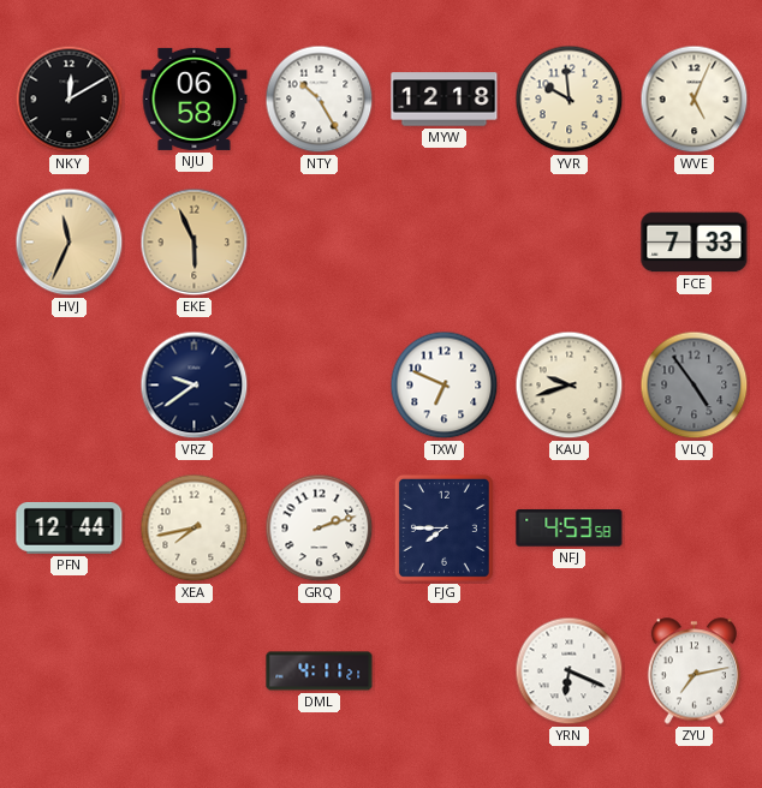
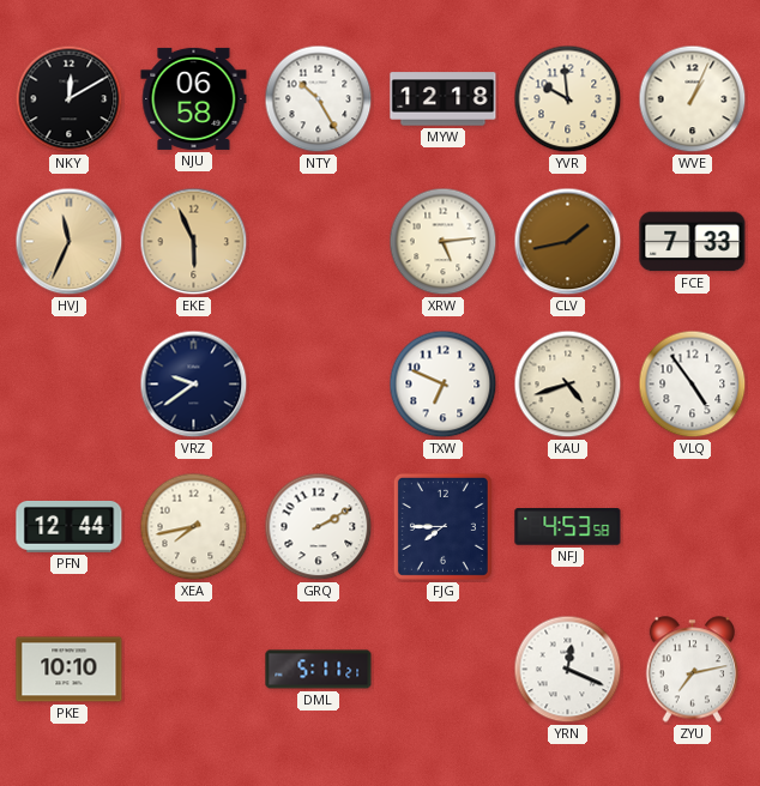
WVE: 5:04 -> 1:04 (693, 99)
XRW: none -> 5:14 (444, 242)
CLV: none -> 1:43 (568, 242)
KAU: 9:42 -> 4:42 (568, 385)
VLQ dial: grey -> white (693, 385)
GRQ: 2:12 -> 2:10 (319, 527)
PKE: none -> 10:10 (70, 670)
DML: 4:11 -> 5:11 (319, 670)
YRN: 6:19 -> 12:19 (568, 670)
